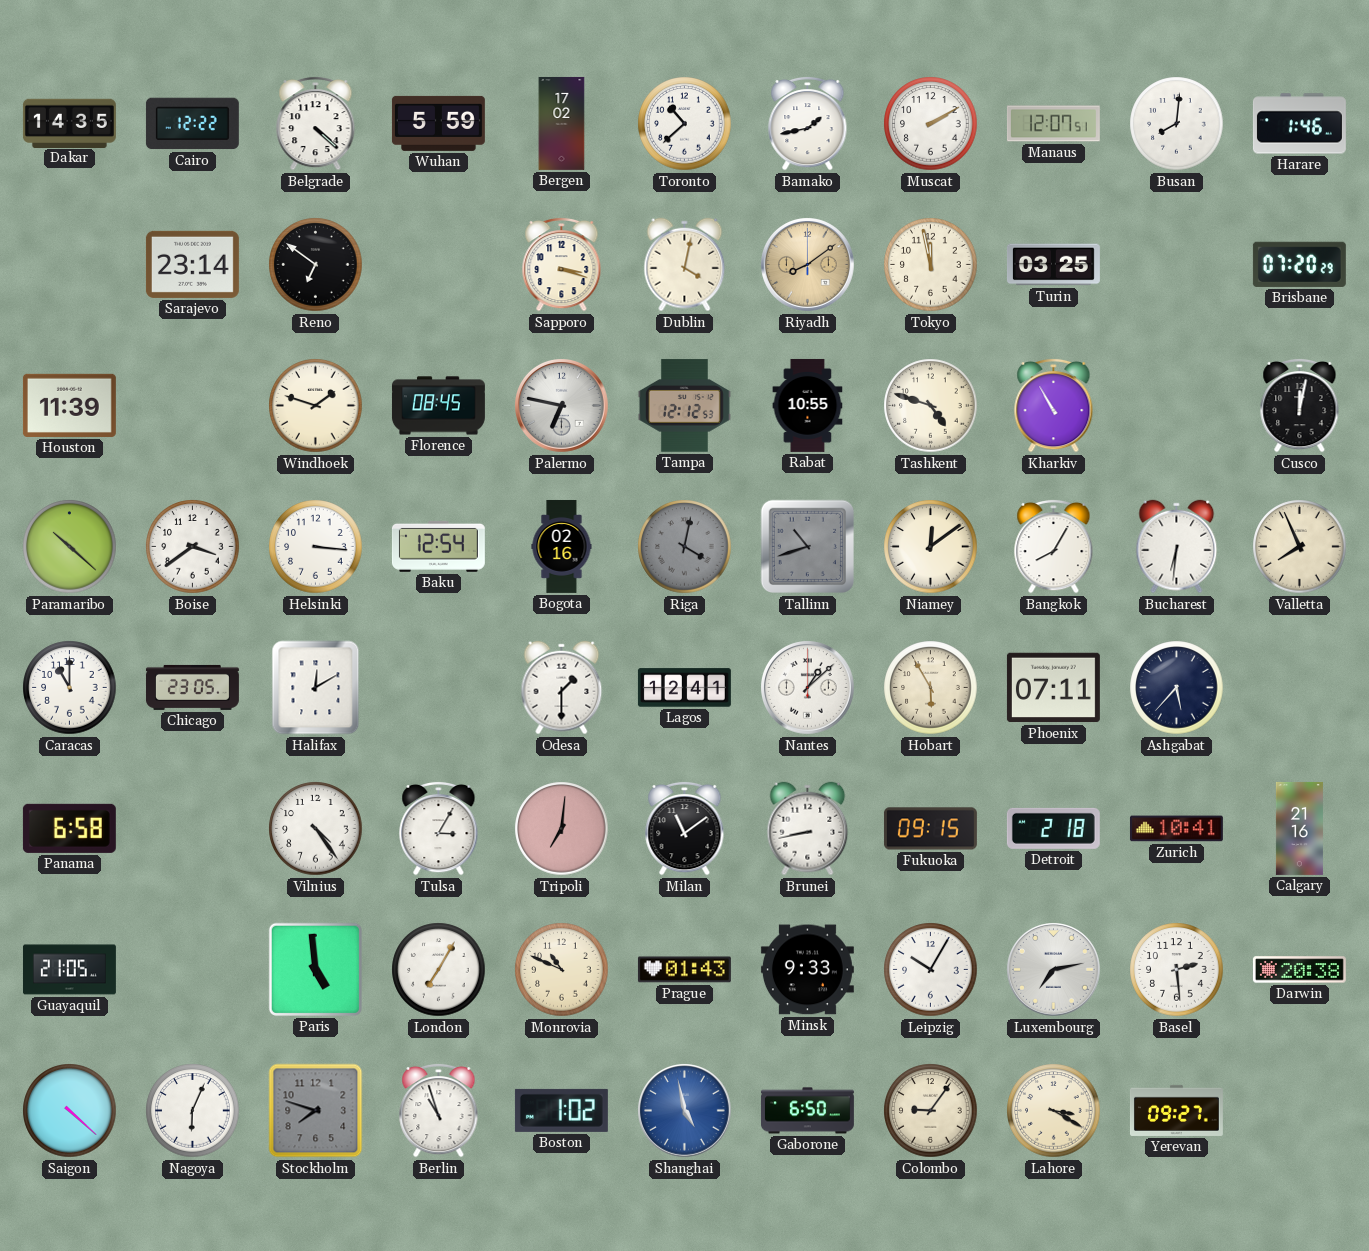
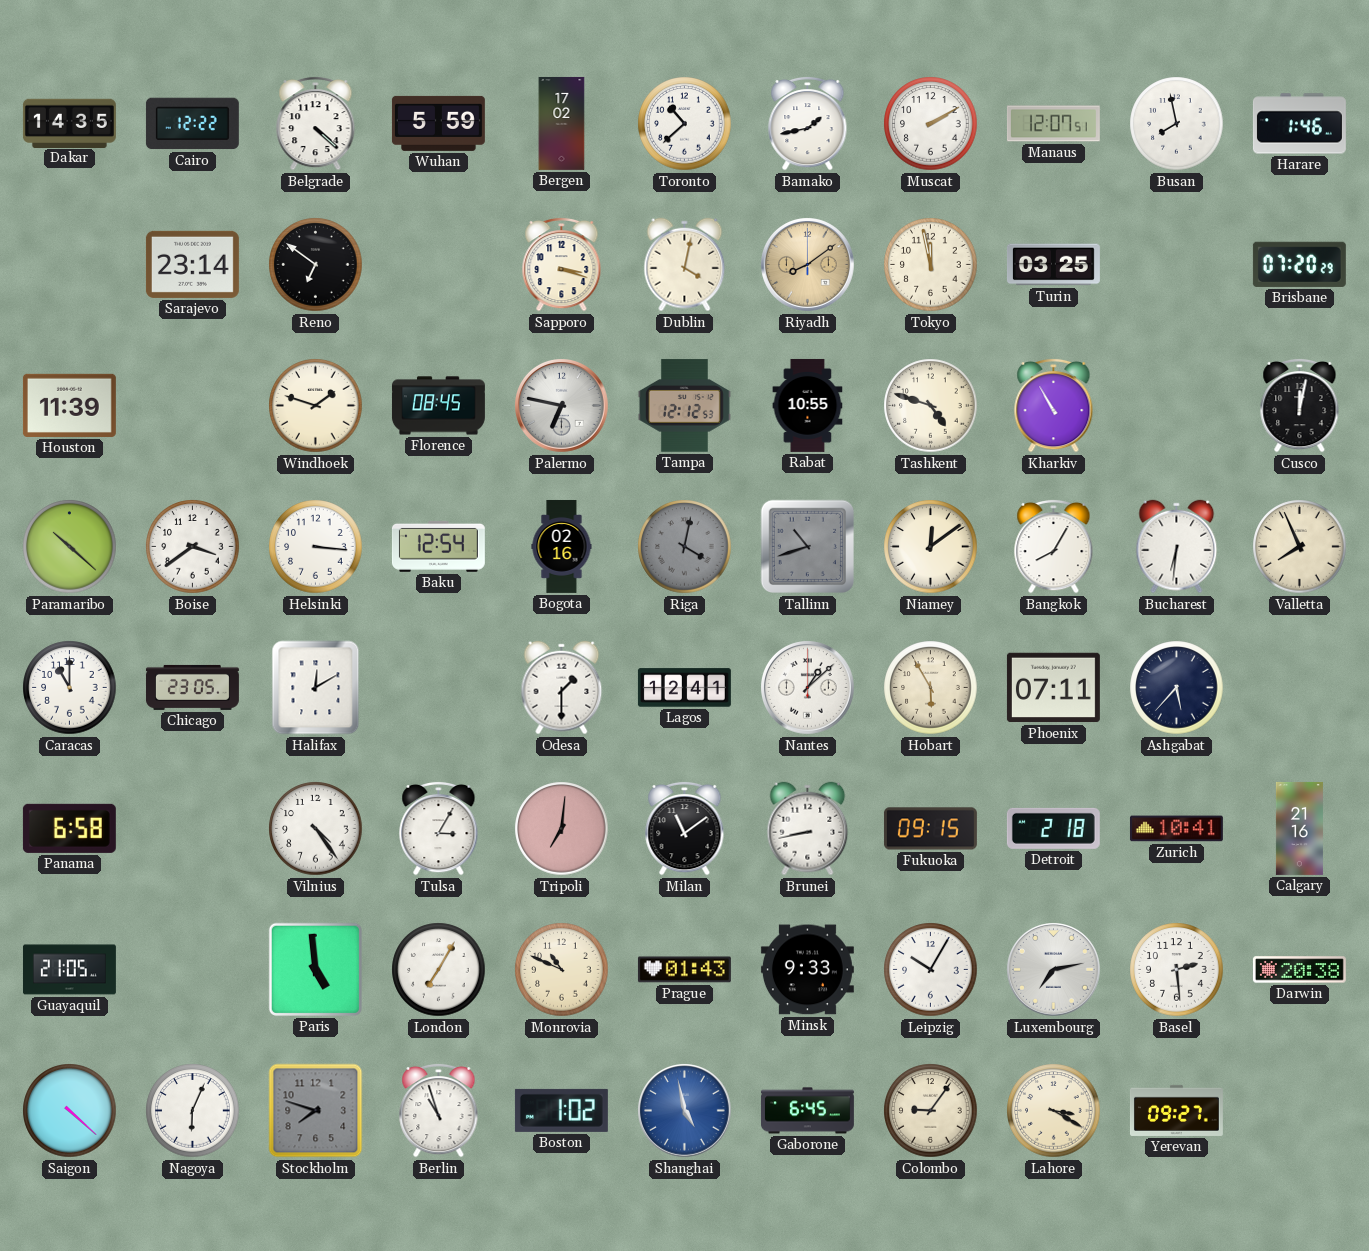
Busan: 8:01 -> 7:58 (1177, 124)
Gaborone: 6:50 -> 6:45 (807, 1111)
